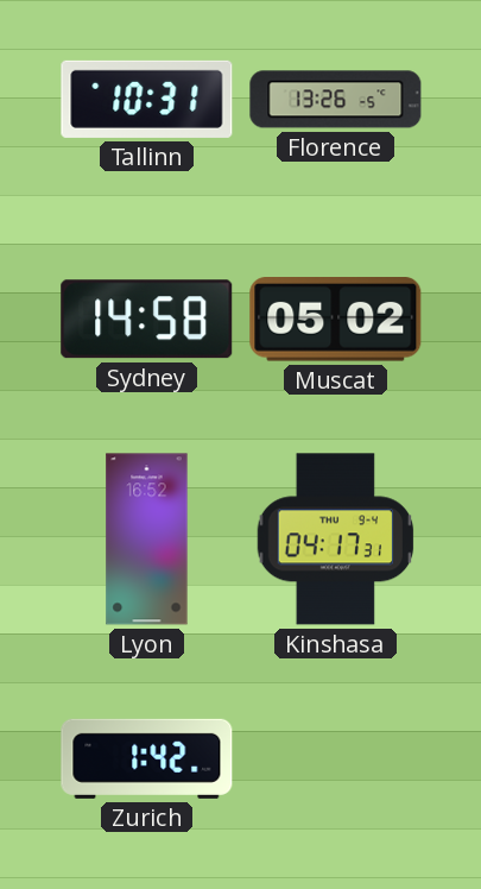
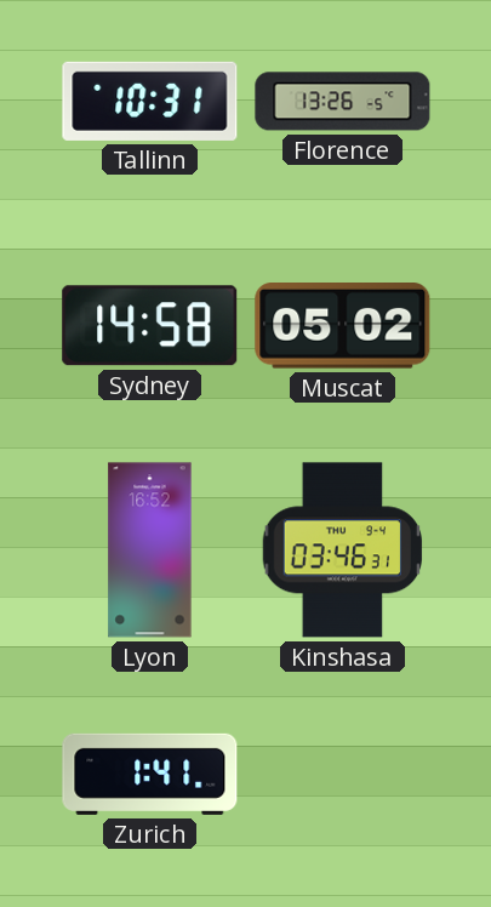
Kinshasa: 04:17 -> 03:46 (343, 551)
Zurich: 1:42 -> 1:41 (150, 774)
